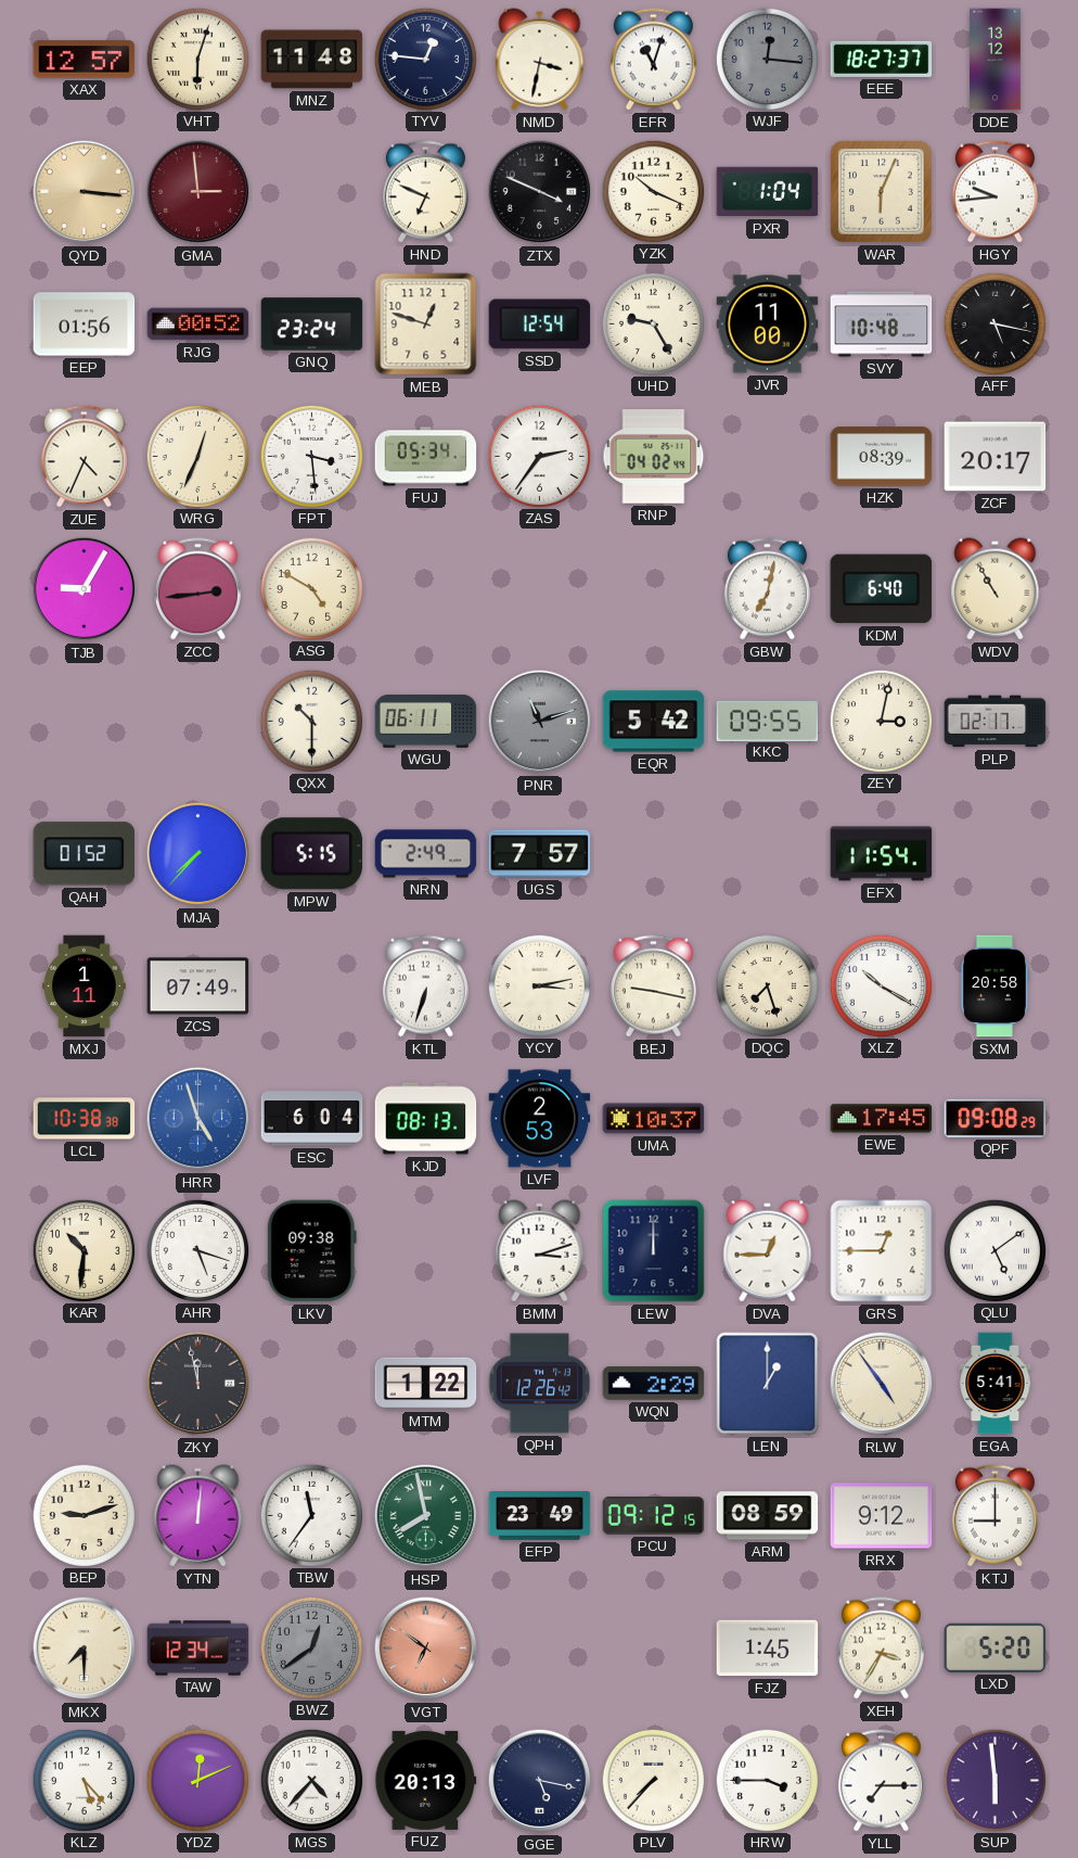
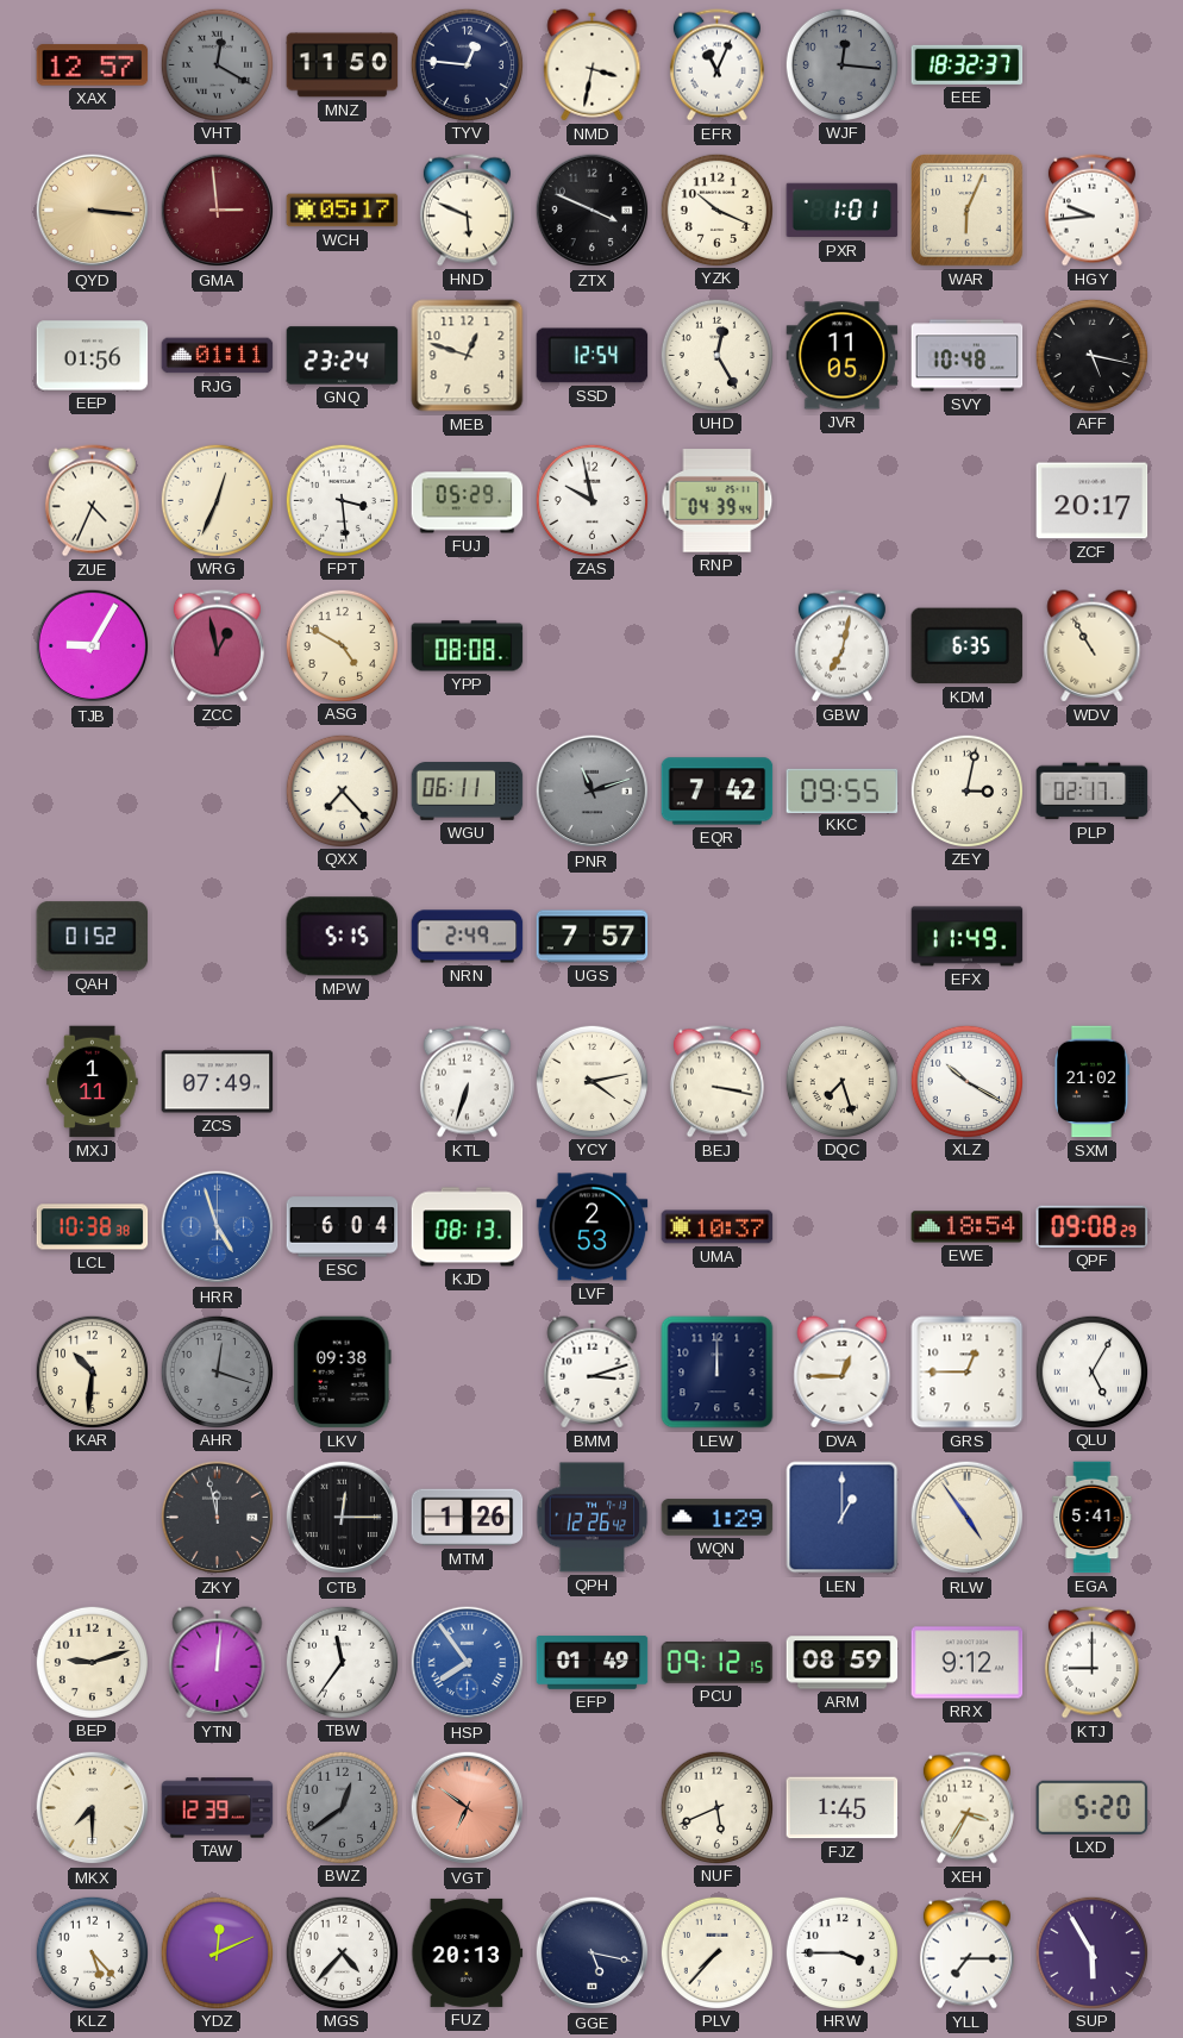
VHT: 6:03 -> 12:20 (217, 64)
VHT dial: cream -> grey (217, 64)
MNZ: 11:48 -> 11:50 (343, 65)
EFR: 11:03 -> 11:04 (716, 65)
EEE: 18:27 -> 18:32 (968, 64)
DDE: 13:12 -> none (996, 60)
WCH: none -> 05:17 (343, 211)
HND: 6:49 -> 5:49 (467, 211)
PXR: 1:04 -> 1:01 (843, 211)
RJG: 00:52 -> 01:11 (218, 356)
UHD: 9:25 -> 12:25 (716, 355)
JVR: 11:00 -> 11:05 (843, 356)
FUJ: 05:34 -> 05:29 (468, 501)
ZAS: 2:36 -> 9:58 (591, 500)
RNP: 04:02 -> 04:39 (718, 501)
HZK: 08:39 -> none (882, 457)
ZCC: 2:44 -> 12:58 (217, 646)
YPP: none -> 08:08 (468, 646)
KDM: 6:40 -> 6:35 (968, 646)
QXX: 10:30 -> 7:23 (342, 790)
EQR: 5:42 -> 7:42 (718, 792)
MJA: 7:37 -> none (198, 854)
EFX: 11:54 -> 11:49 (968, 937)
YCY: 3:13 -> 4:13 (591, 1081)
BEJ: 9:17 -> 3:17 (716, 1082)
SXM: 20:58 -> 21:02 (1091, 1082)
EWE: 17:45 -> 18:54 (968, 1227)
AHR: 5:18 -> 12:18 (217, 1371)
AHR dial: white -> grey (217, 1371)
QLU: 5:09 -> 5:05 (1091, 1371)
CTB: none -> 12:15 (343, 1518)
MTM: 1:22 -> 1:26 (468, 1518)
WQN: 2:29 -> 1:29 (718, 1518)
HSP: 7:58 -> 7:54 (468, 1663)
HSP dial: green -> blue (468, 1663)
EFP: 23:49 -> 01:49 (593, 1663)
TAW: 12:34 -> 12:39 (218, 1808)
NUF: none -> 5:41 (716, 1807)
SUP: 5:59 -> 5:55 (1091, 1952)
